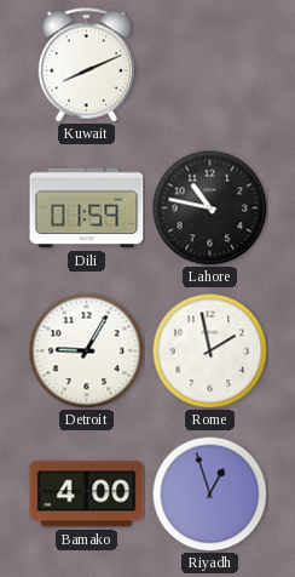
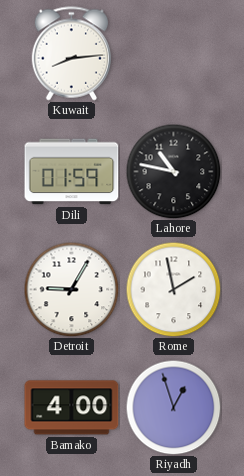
Kuwait: 8:11 -> 8:14 (71, 54)
